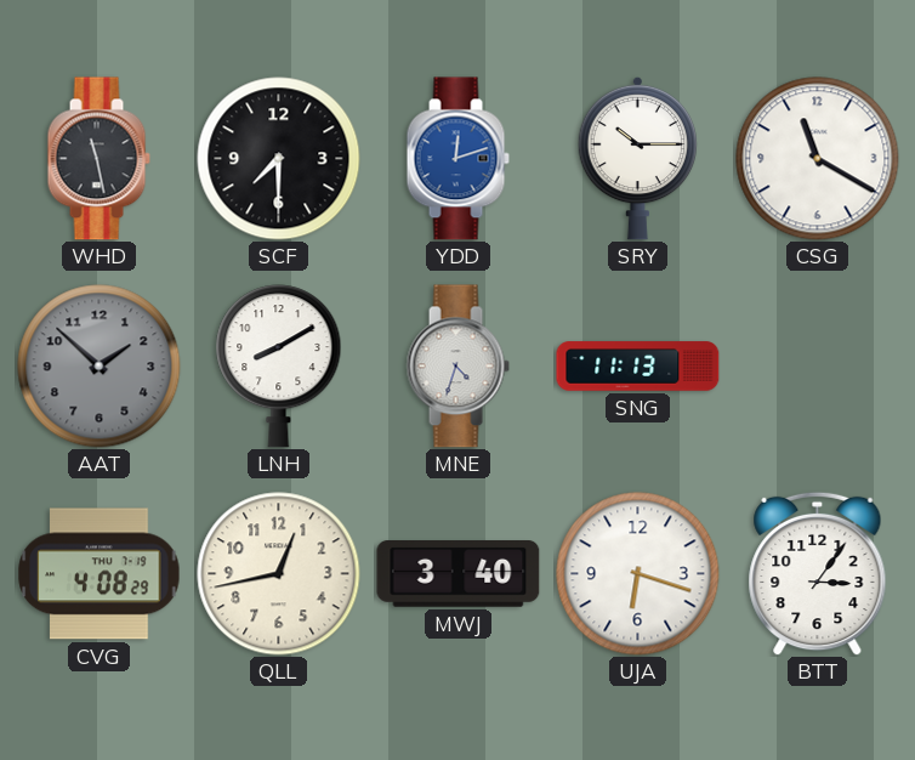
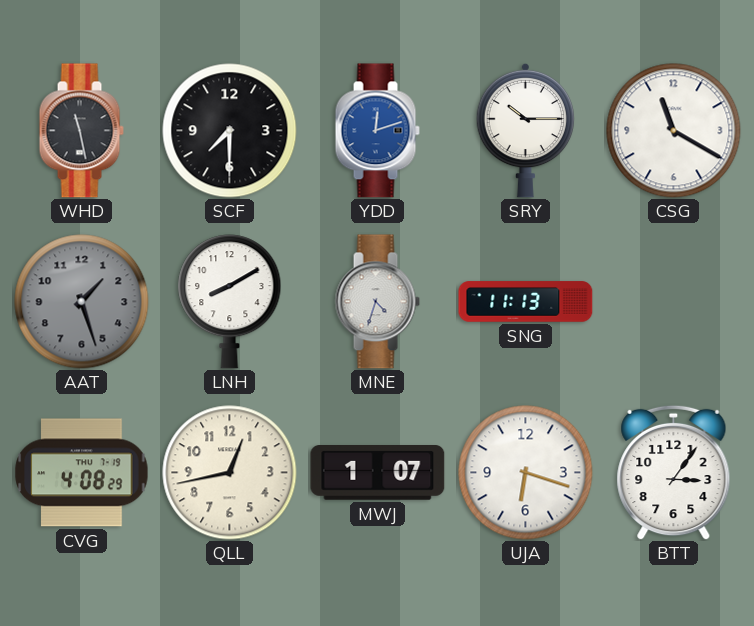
AAT: 1:52 -> 1:27 (82, 302)
MWJ: 3:40 -> 1:07 (378, 473)
